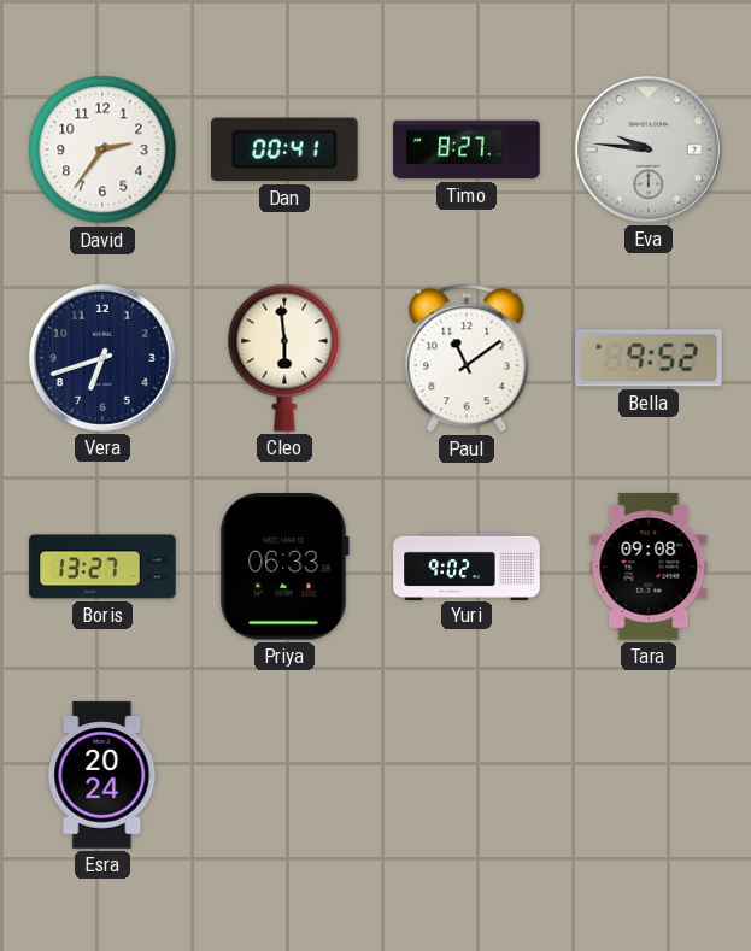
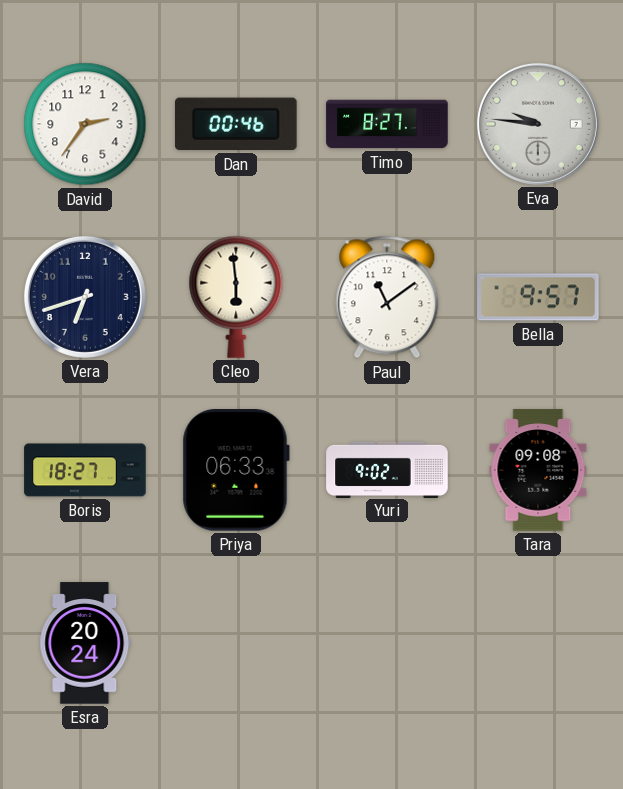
Dan: 00:41 -> 00:46 (237, 124)
Bella: 9:52 -> 9:57 (538, 297)
Boris: 13:27 -> 18:27 (85, 470)
